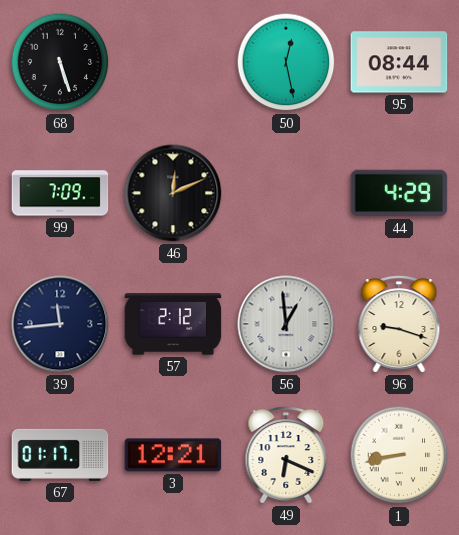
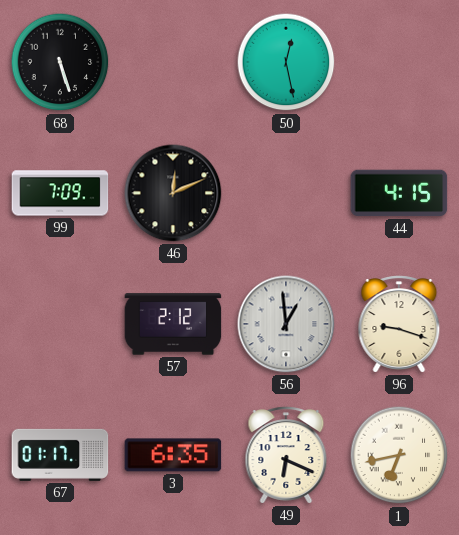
95: 08:44 -> none (399, 62)
44: 4:29 -> 4:15 (399, 193)
39: 11:44 -> none (60, 324)
3: 12:21 -> 6:35 (173, 455)
1: 8:43 -> 6:43 (399, 455)
